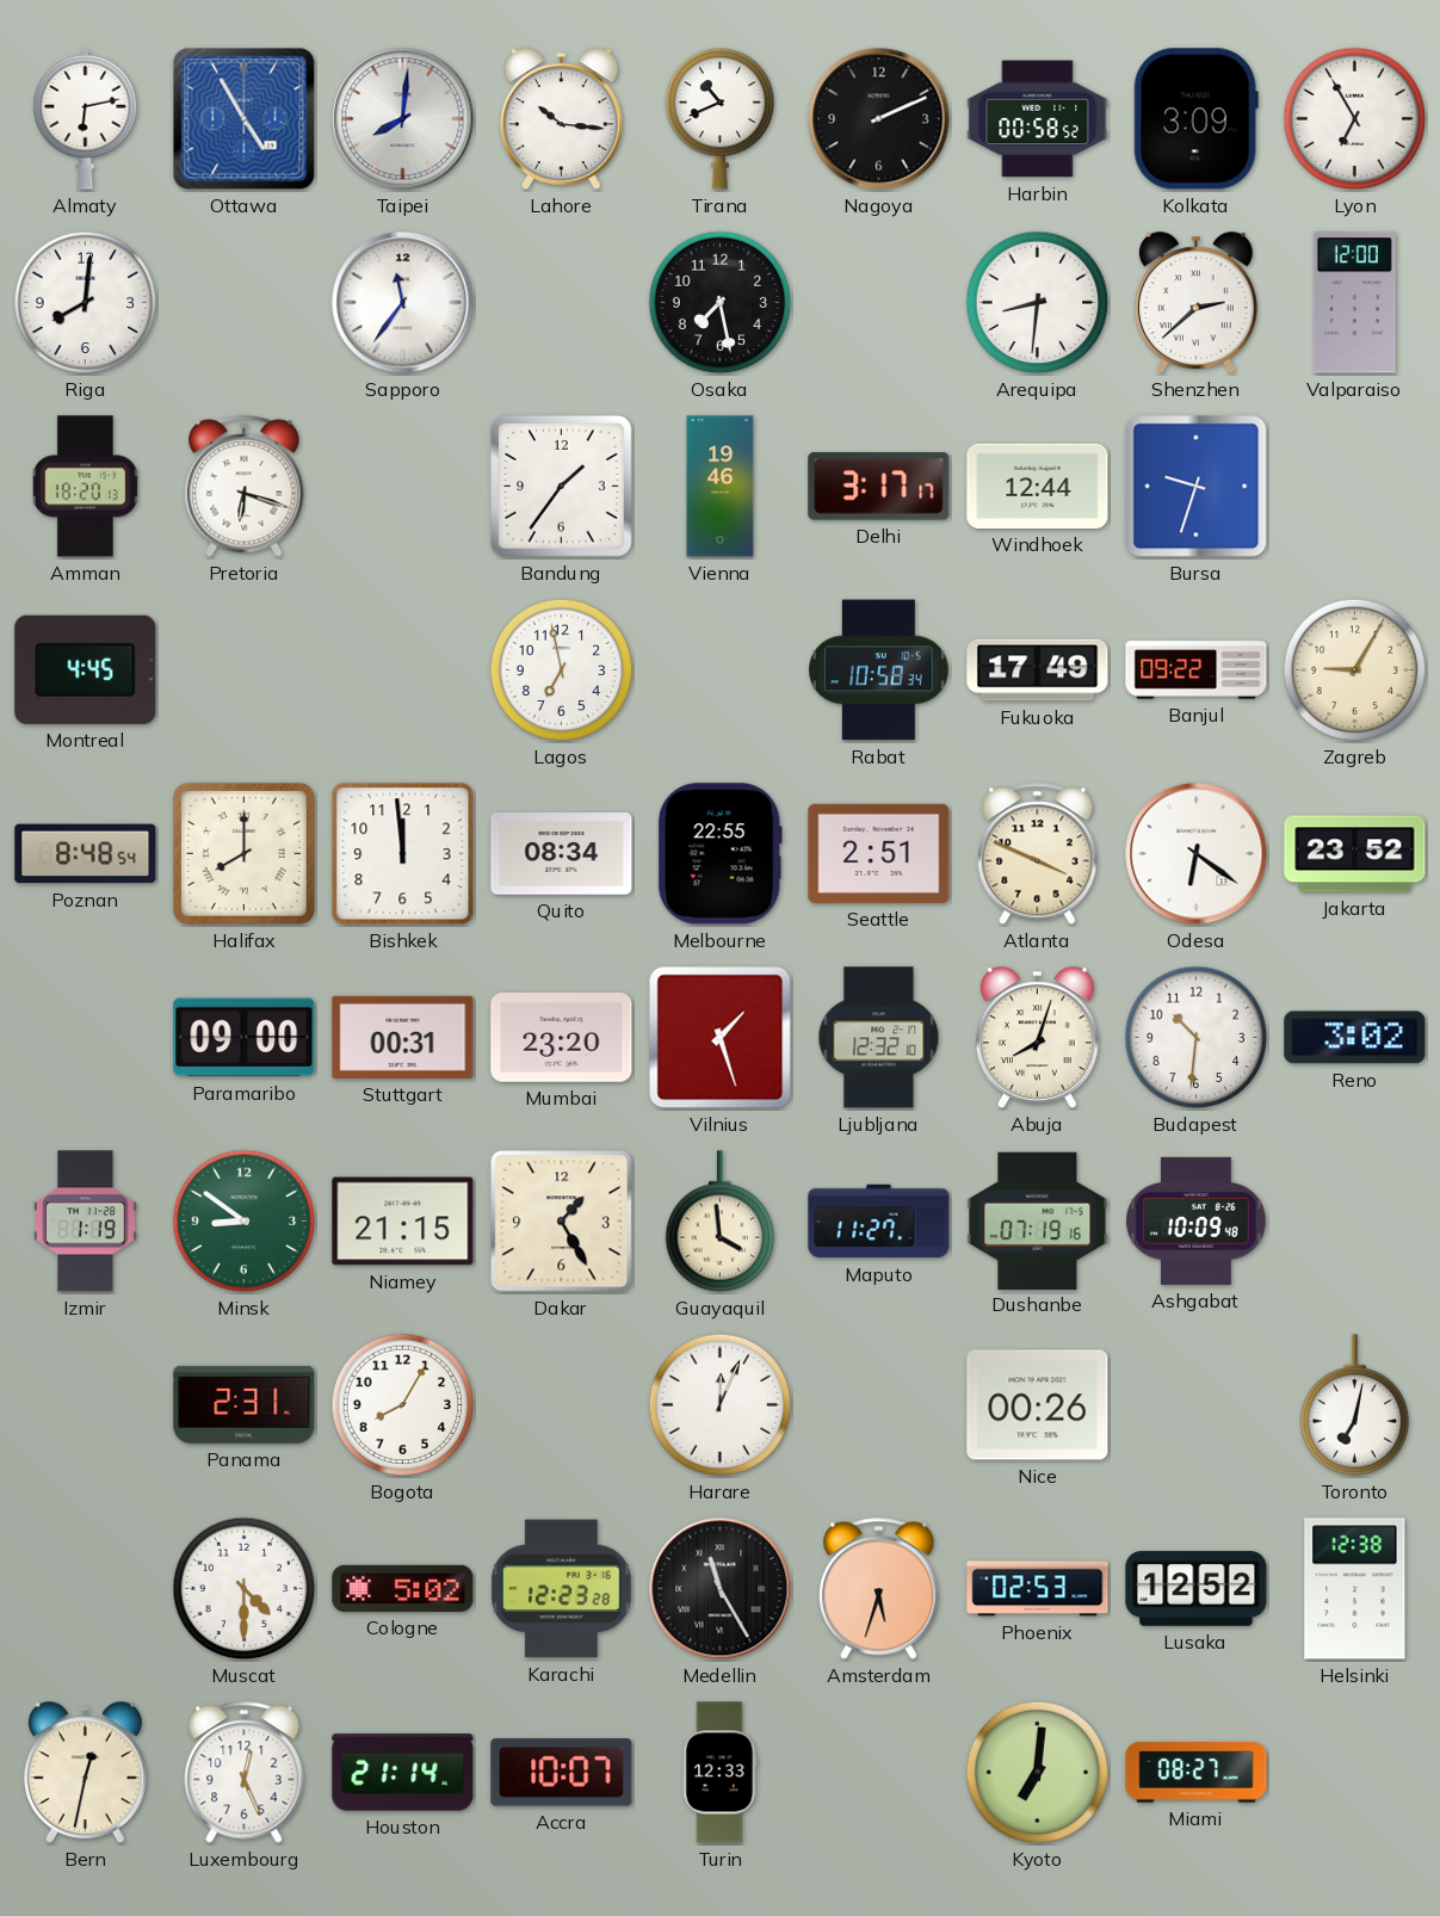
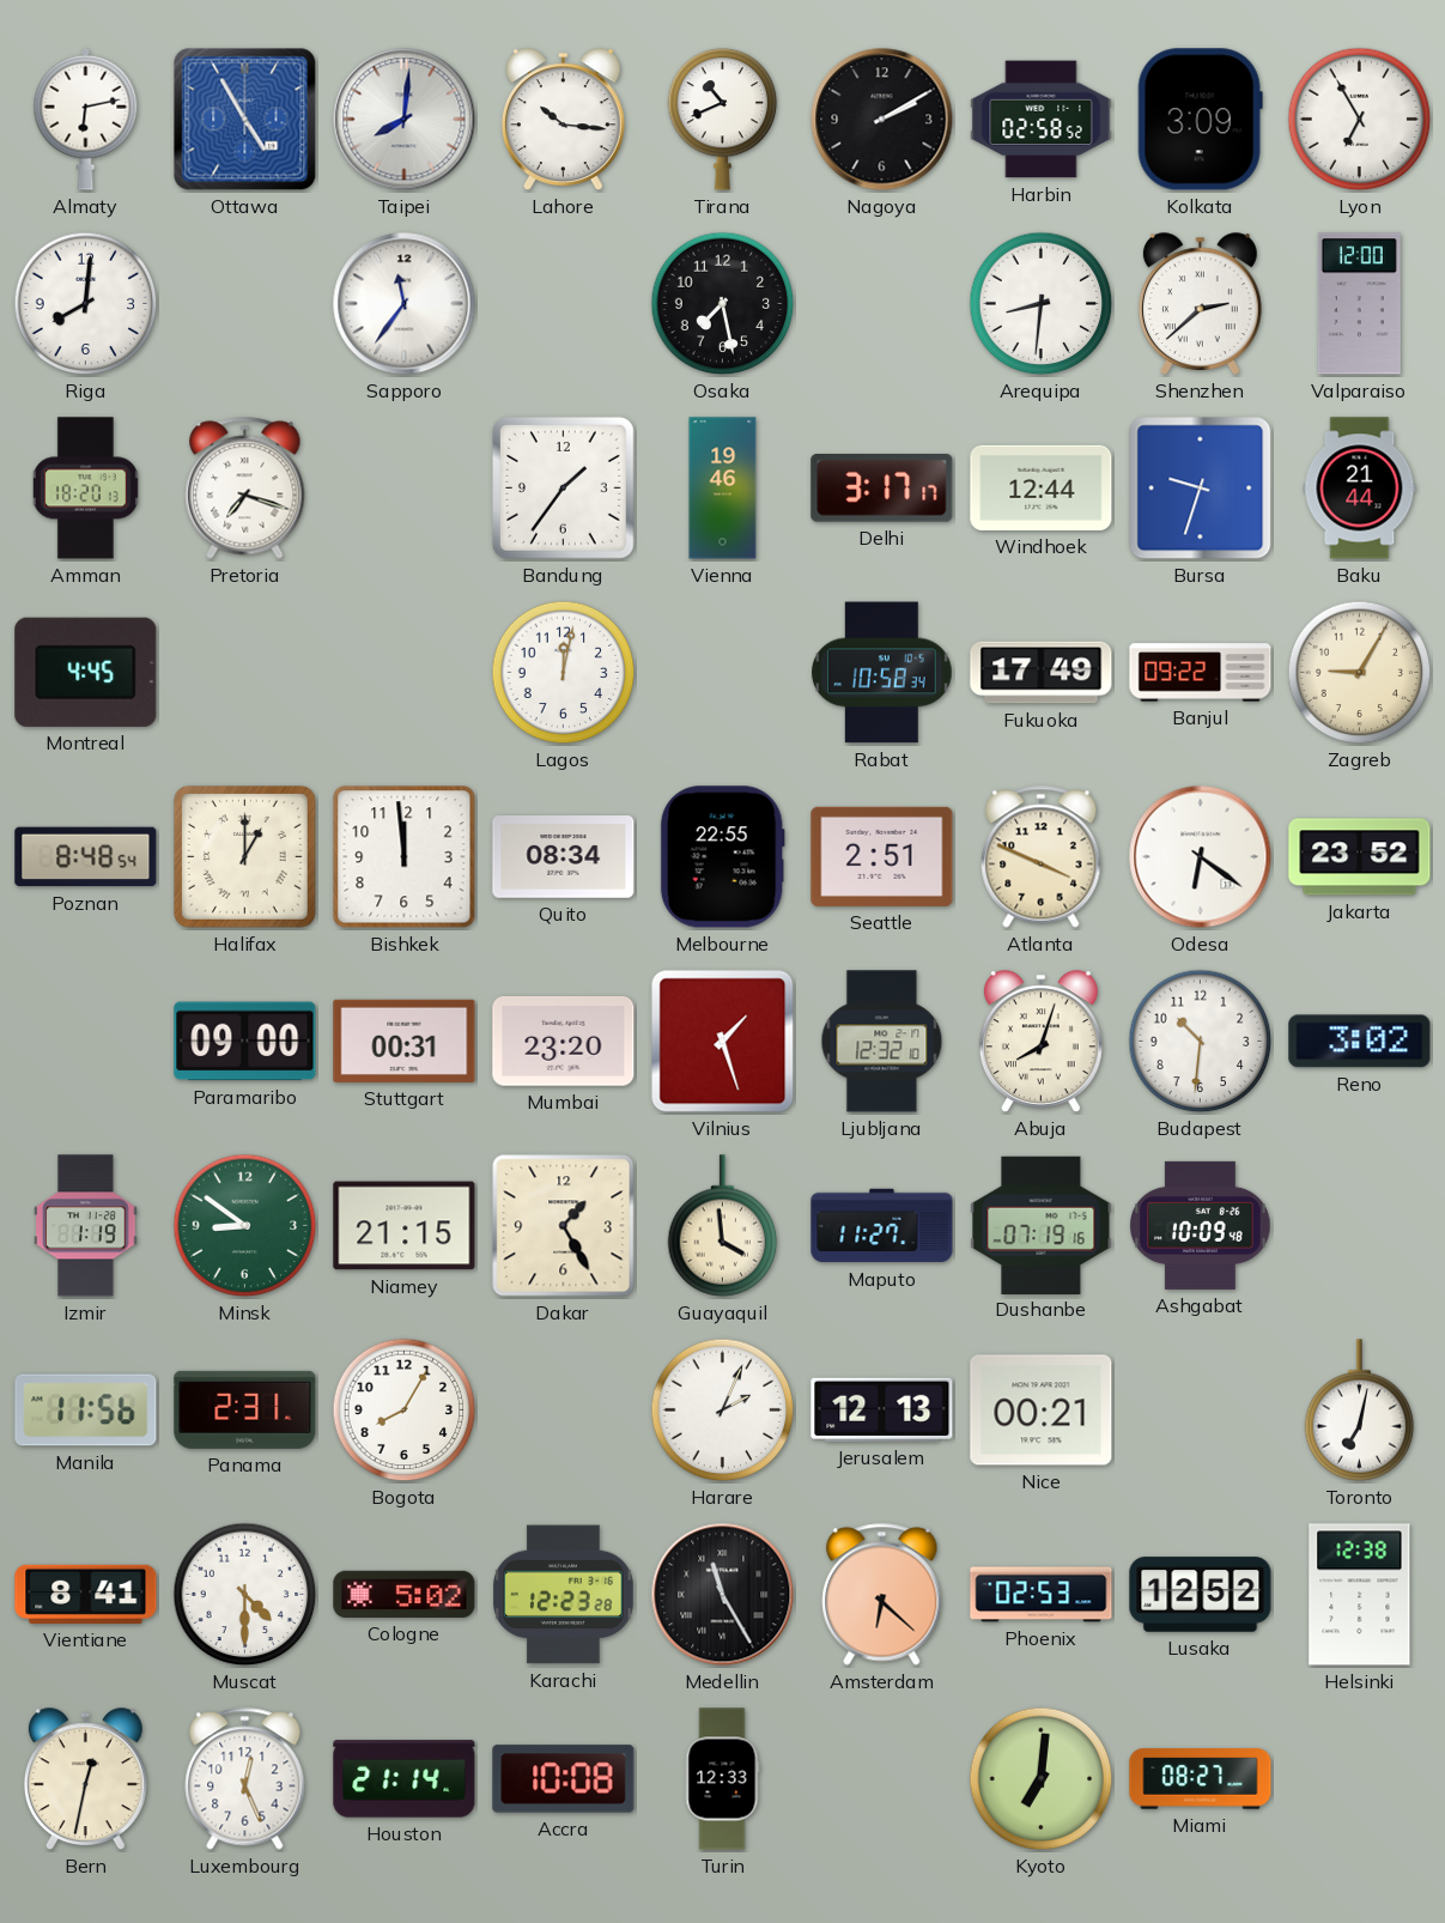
Nagoya: 2:11 -> 2:10 (882, 120)
Harbin: 00:58 -> 02:58 (1042, 120)
Pretoria: 6:18 -> 7:18 (245, 489)
Baku: none -> 21:44 (1360, 489)
Lagos: 6:58 -> 12:02 (564, 673)
Halifax: 8:00 -> 1:00 (244, 856)
Manila: none -> 11:56 (86, 1411)
Harare: 12:04 -> 2:04 (723, 1411)
Jerusalem: none -> 12:13 (882, 1409)
Nice: 00:26 -> 00:21 (1042, 1411)
Vientiane: none -> 8:41 (86, 1594)
Amsterdam: 5:33 -> 6:22 (882, 1595)
Accra: 10:07 -> 10:08 (564, 1779)
